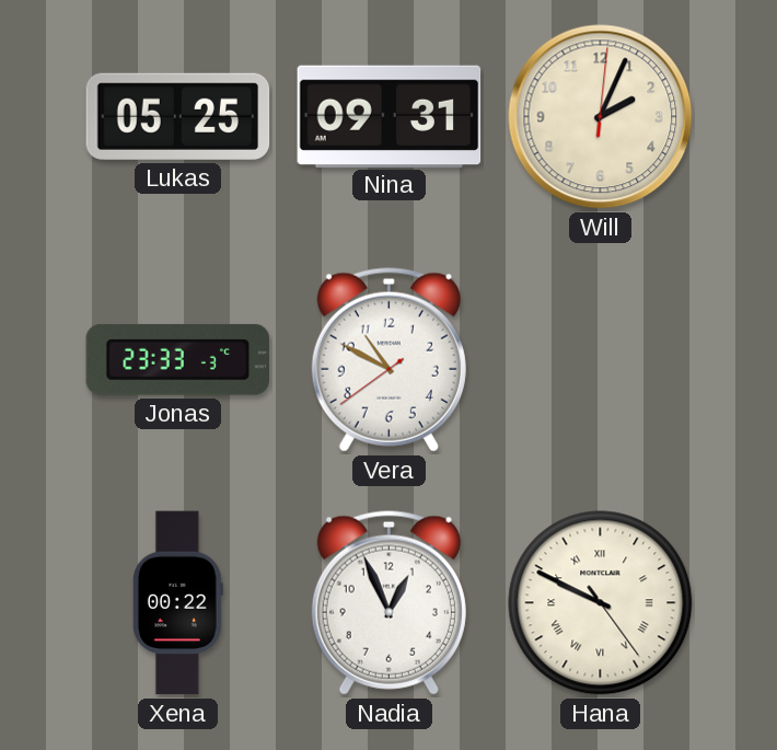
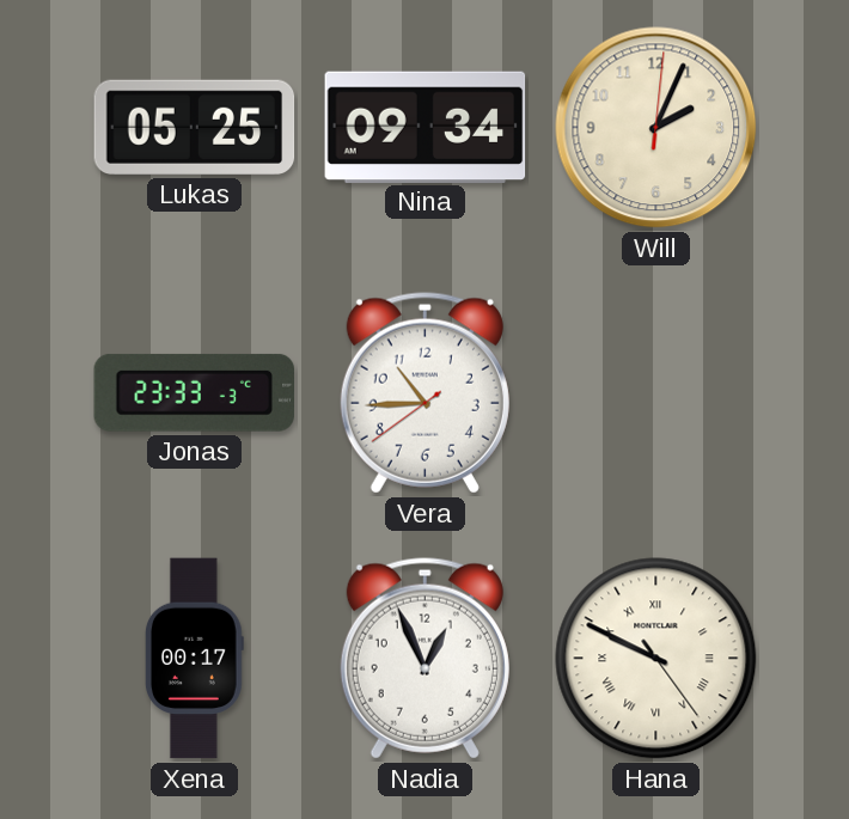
Nina: 09:31 -> 09:34 (426, 127)
Vera: 10:49 -> 10:44 (424, 393)
Xena: 00:22 -> 00:17 (194, 659)
